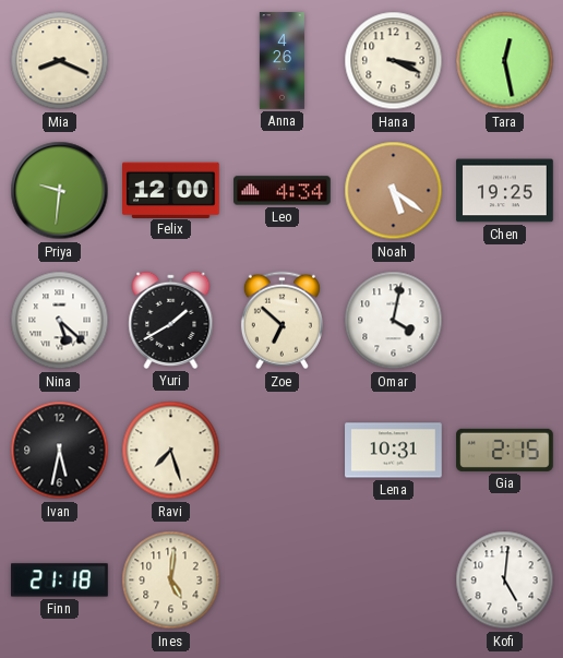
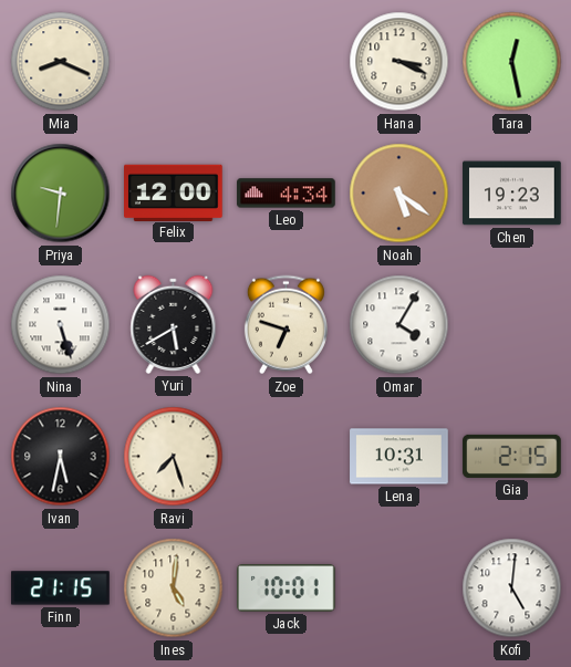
Anna: 4:26 -> none (281, 61)
Chen: 19:25 -> 19:23 (512, 194)
Nina: 5:22 -> 5:27 (61, 325)
Yuri: 1:40 -> 5:40 (174, 324)
Zoe: 6:52 -> 6:48 (285, 325)
Omar: 4:02 -> 4:05 (399, 325)
Finn: 21:18 -> 21:15 (61, 588)
Jack: none -> 10:01 (287, 588)
